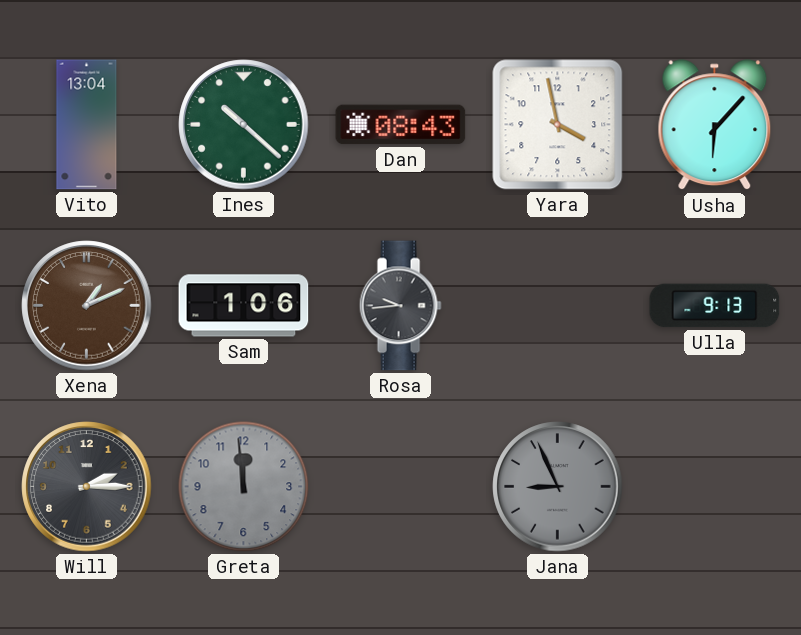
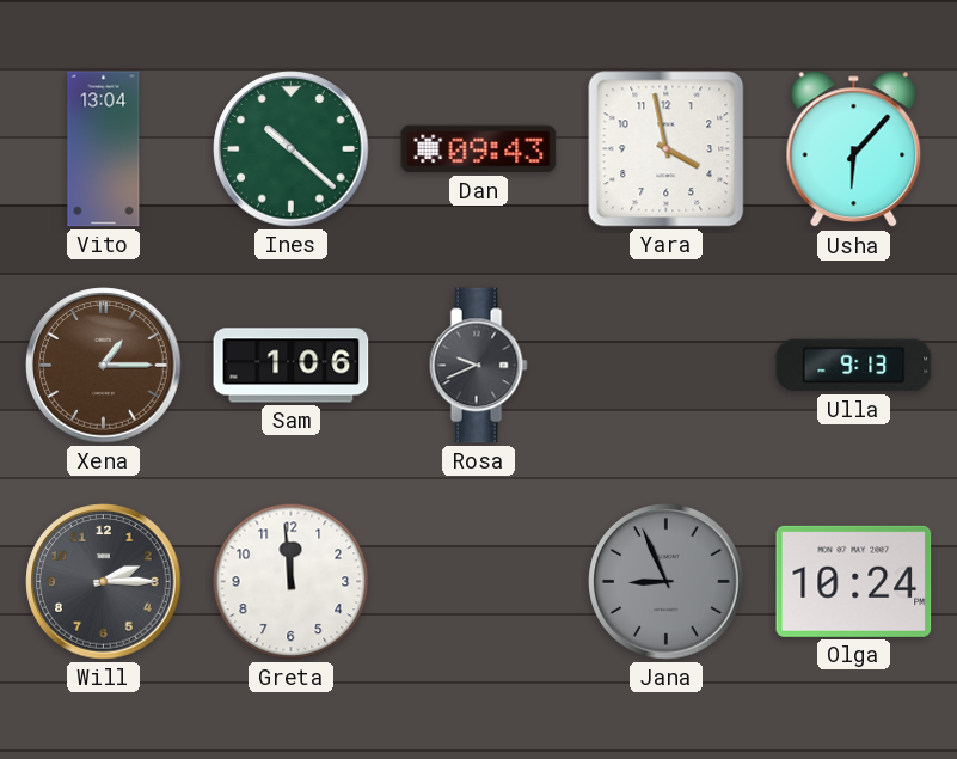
Dan: 08:43 -> 09:43 (479, 149)
Xena: 1:11 -> 1:15 (104, 366)
Rosa: 9:44 -> 9:41 (478, 366)
Greta dial: grey -> white (292, 582)
Olga: none -> 10:24 (854, 581)
